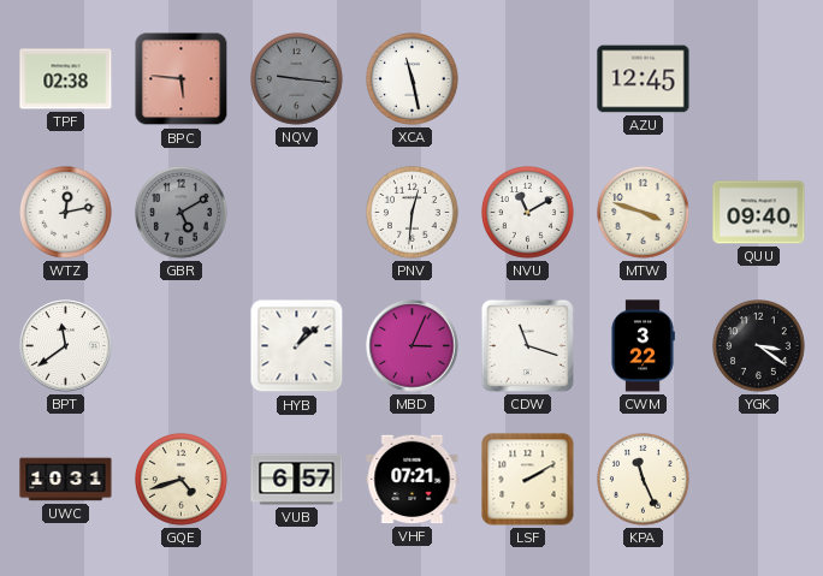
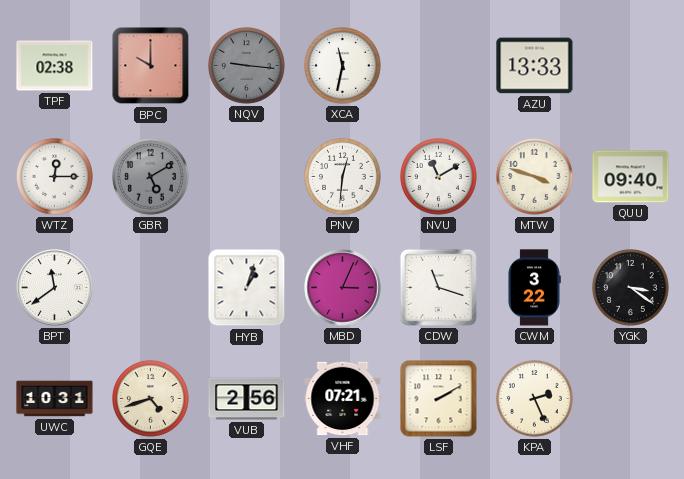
BPC: 5:46 -> 10:00 (151, 66)
XCA: 11:28 -> 11:32 (343, 66)
AZU: 12:45 -> 13:33 (535, 66)
WTZ: 12:13 -> 12:15 (55, 177)
HYB: 1:08 -> 1:03 (247, 288)
VUB: 6:57 -> 2:56 (247, 399)
KPA: 11:26 -> 2:26 (535, 399)
